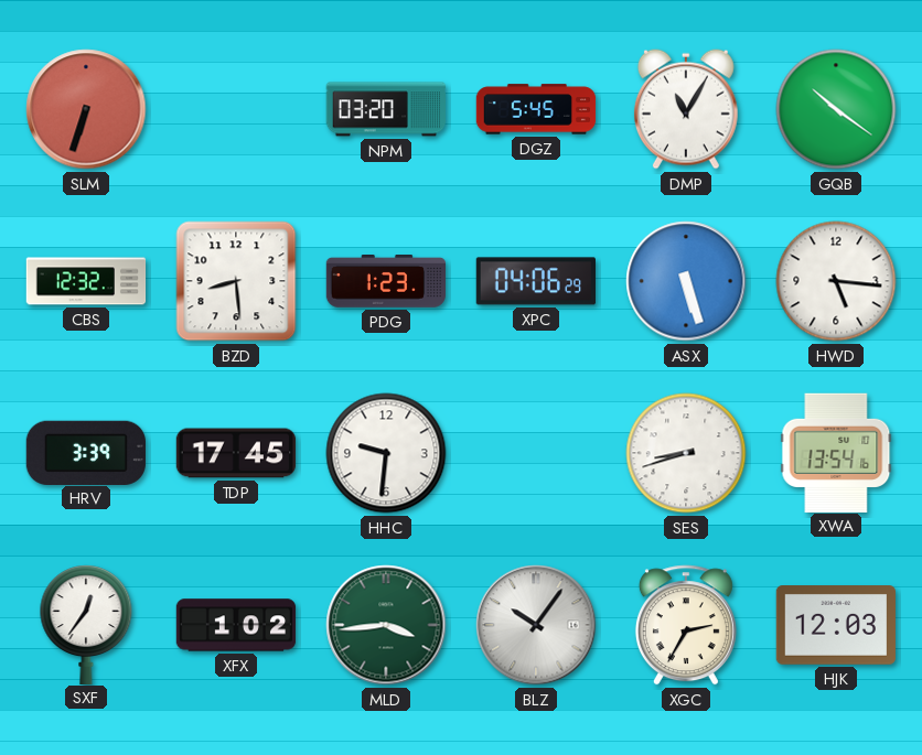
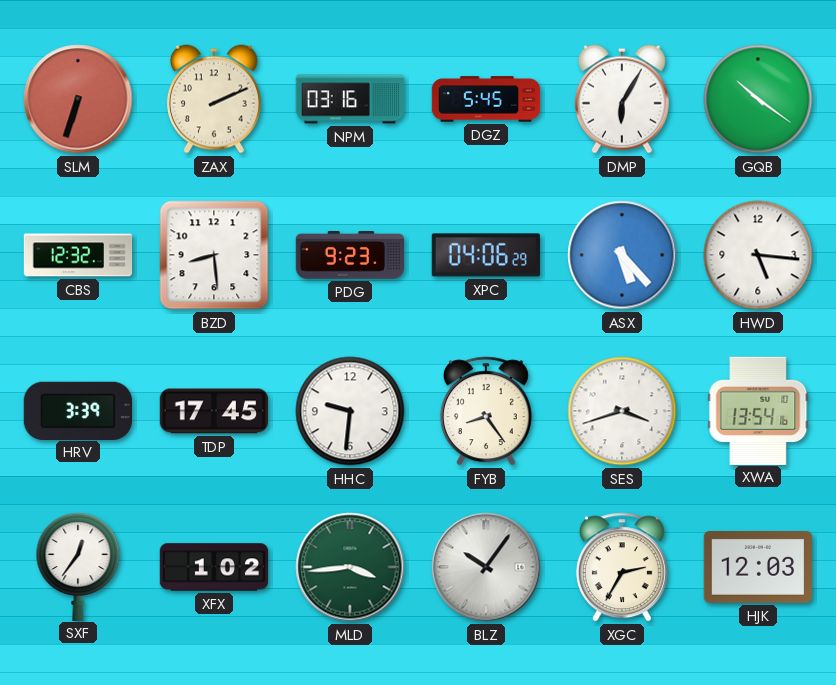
ZAX: none -> 2:11 (214, 99)
NPM: 03:20 -> 03:16 (349, 99)
DMP: 11:05 -> 6:05 (622, 99)
PDG: 1:23 -> 9:23 (350, 256)
ASX: 5:27 -> 5:23 (622, 255)
FYB: none -> 8:24 (486, 411)
SES: 8:42 -> 3:42 (622, 411)
